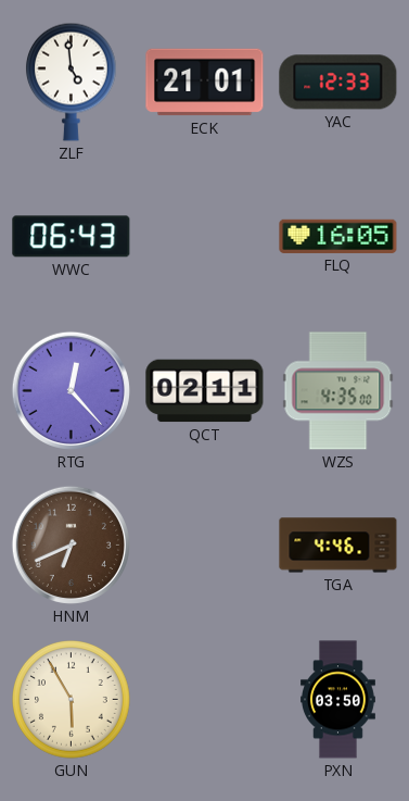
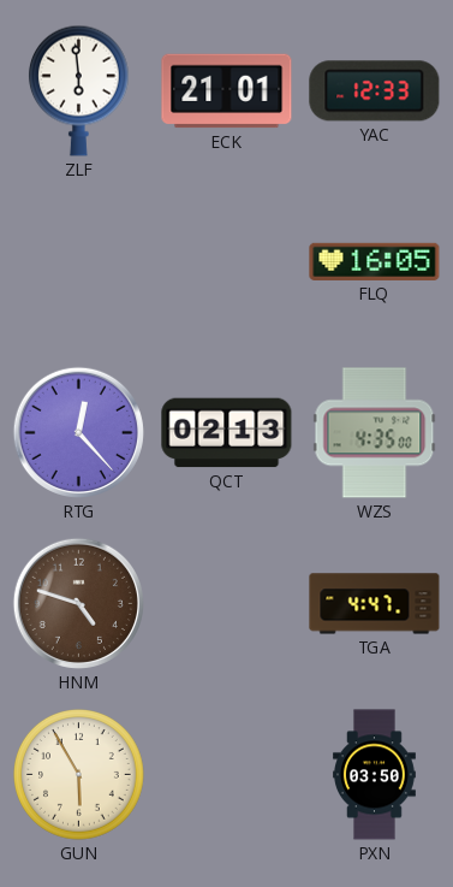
ZLF: 4:59 -> 5:59 (78, 90)
WWC: 06:43 -> none (72, 237)
QCT: 02:11 -> 02:13 (227, 433)
HNM: 6:41 -> 4:48 (78, 603)
TGA: 4:46 -> 4:47 (375, 604)
